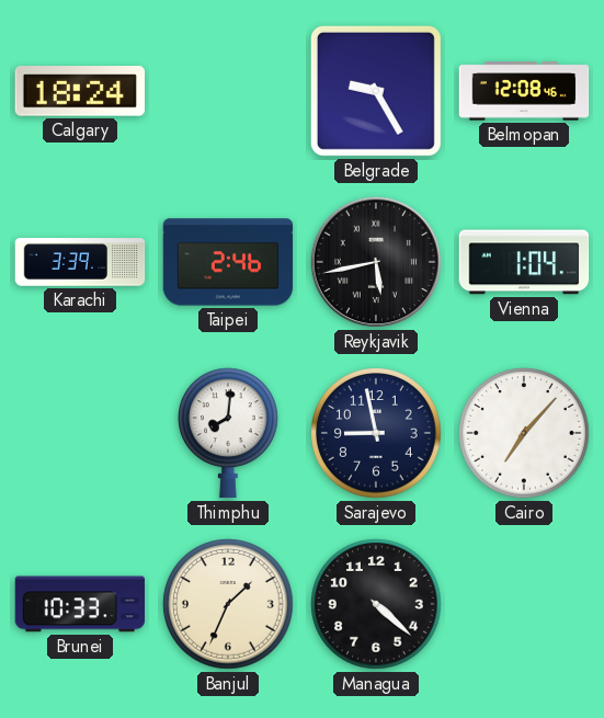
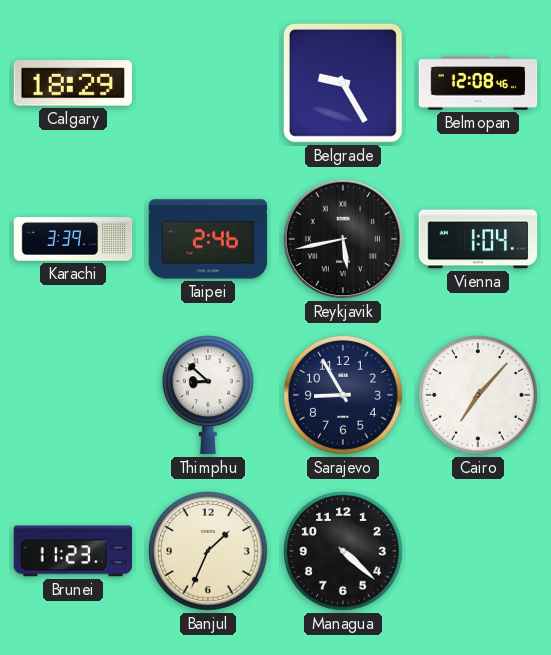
Calgary: 18:24 -> 18:29 (72, 83)
Thimphu: 8:01 -> 8:52 (209, 395)
Sarajevo: 8:58 -> 8:55 (343, 395)
Brunei: 10:33 -> 11:23 (73, 551)
